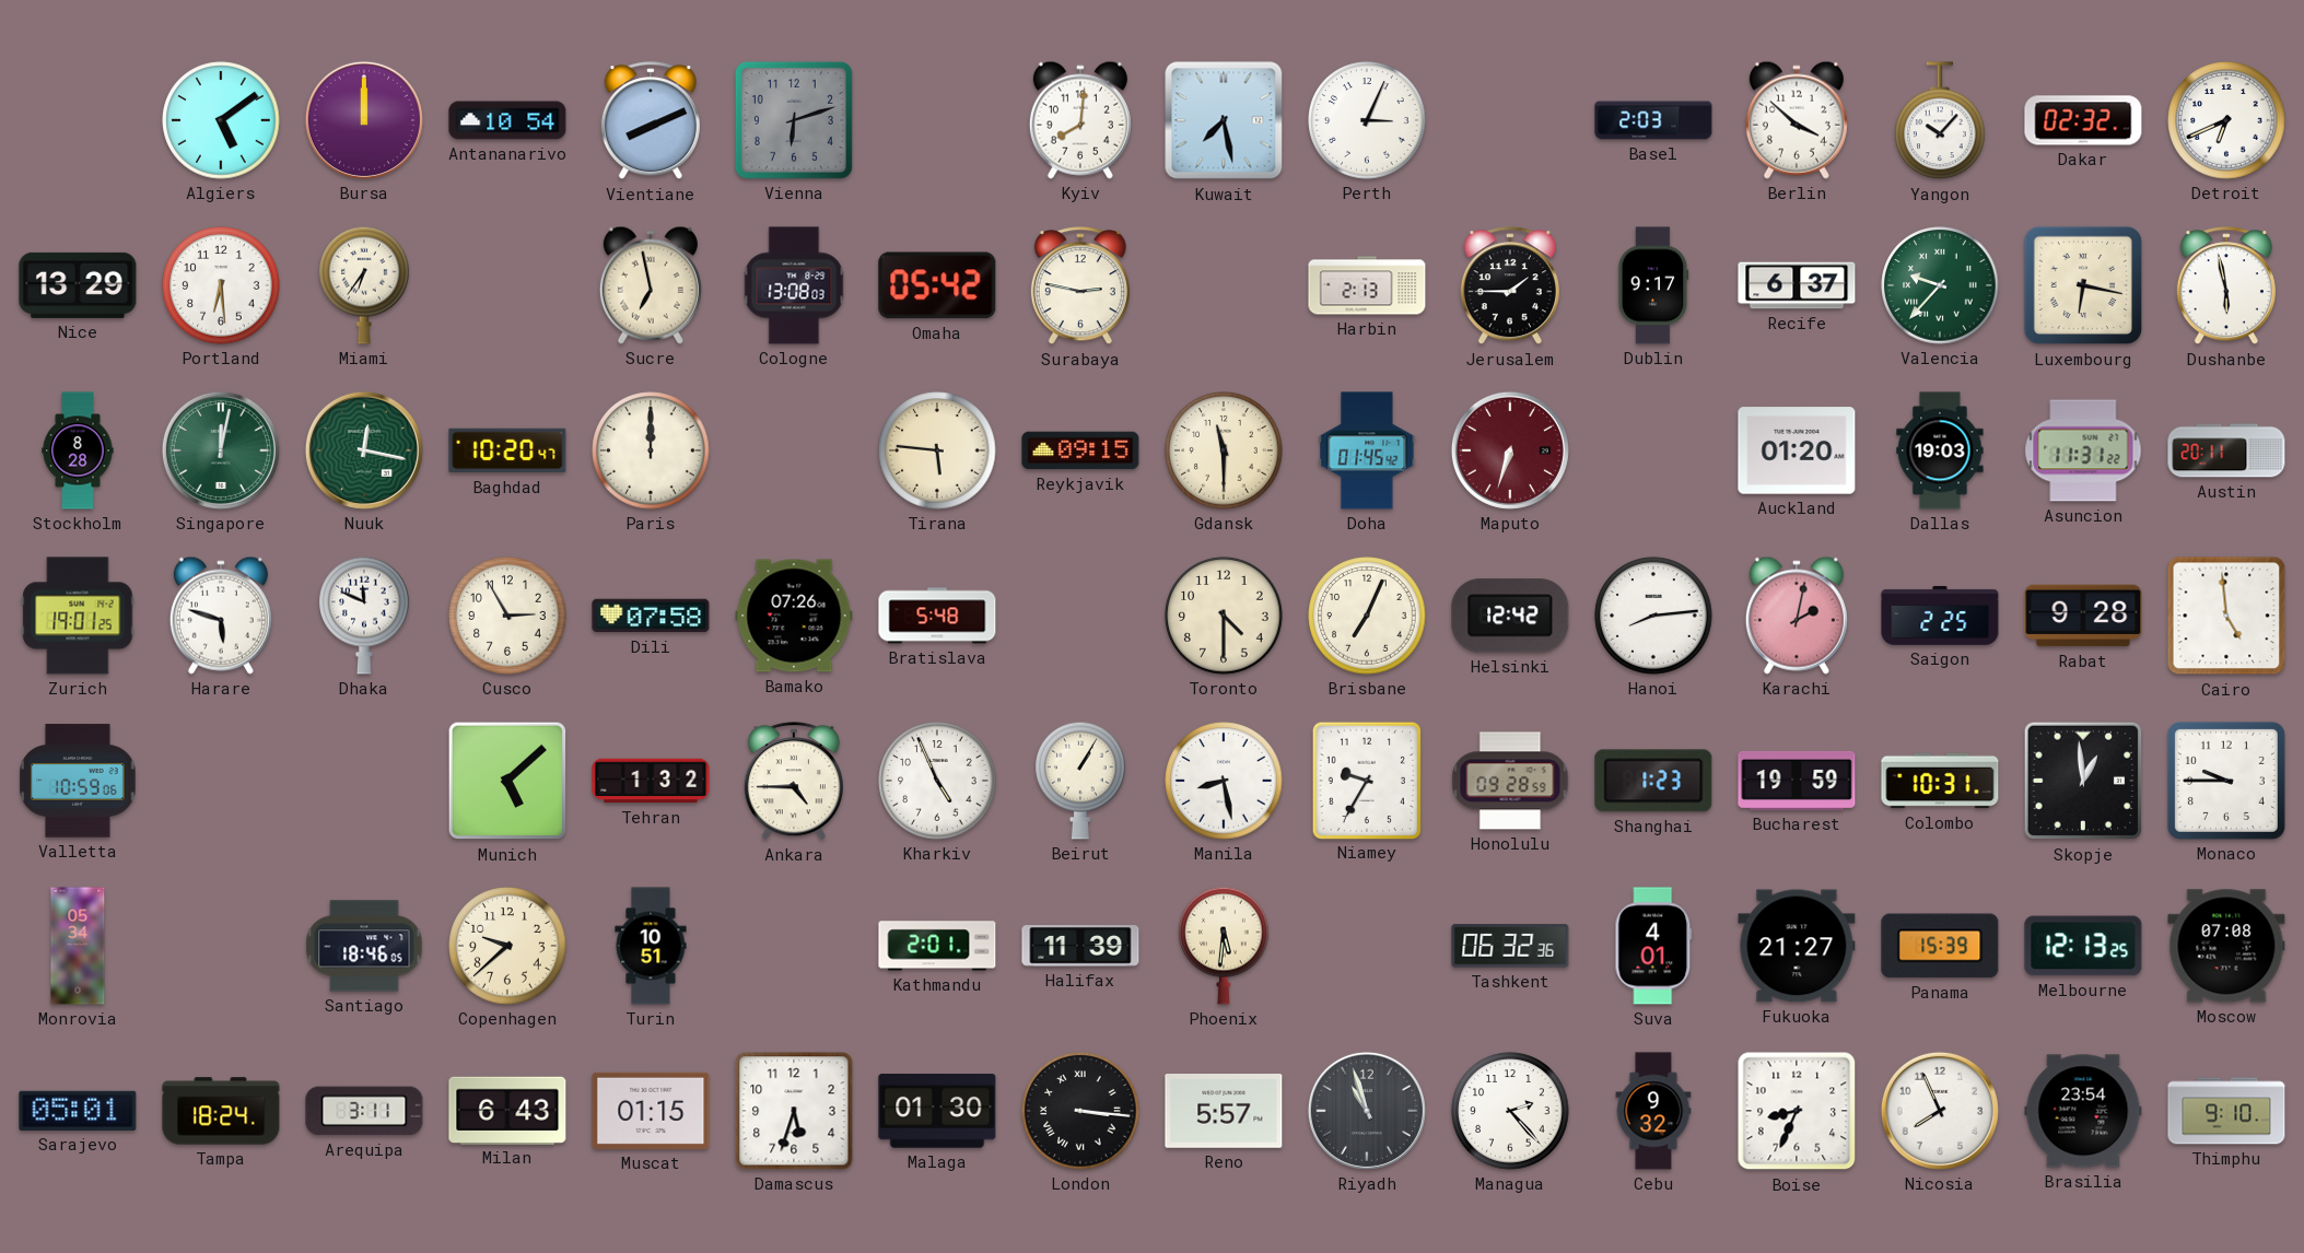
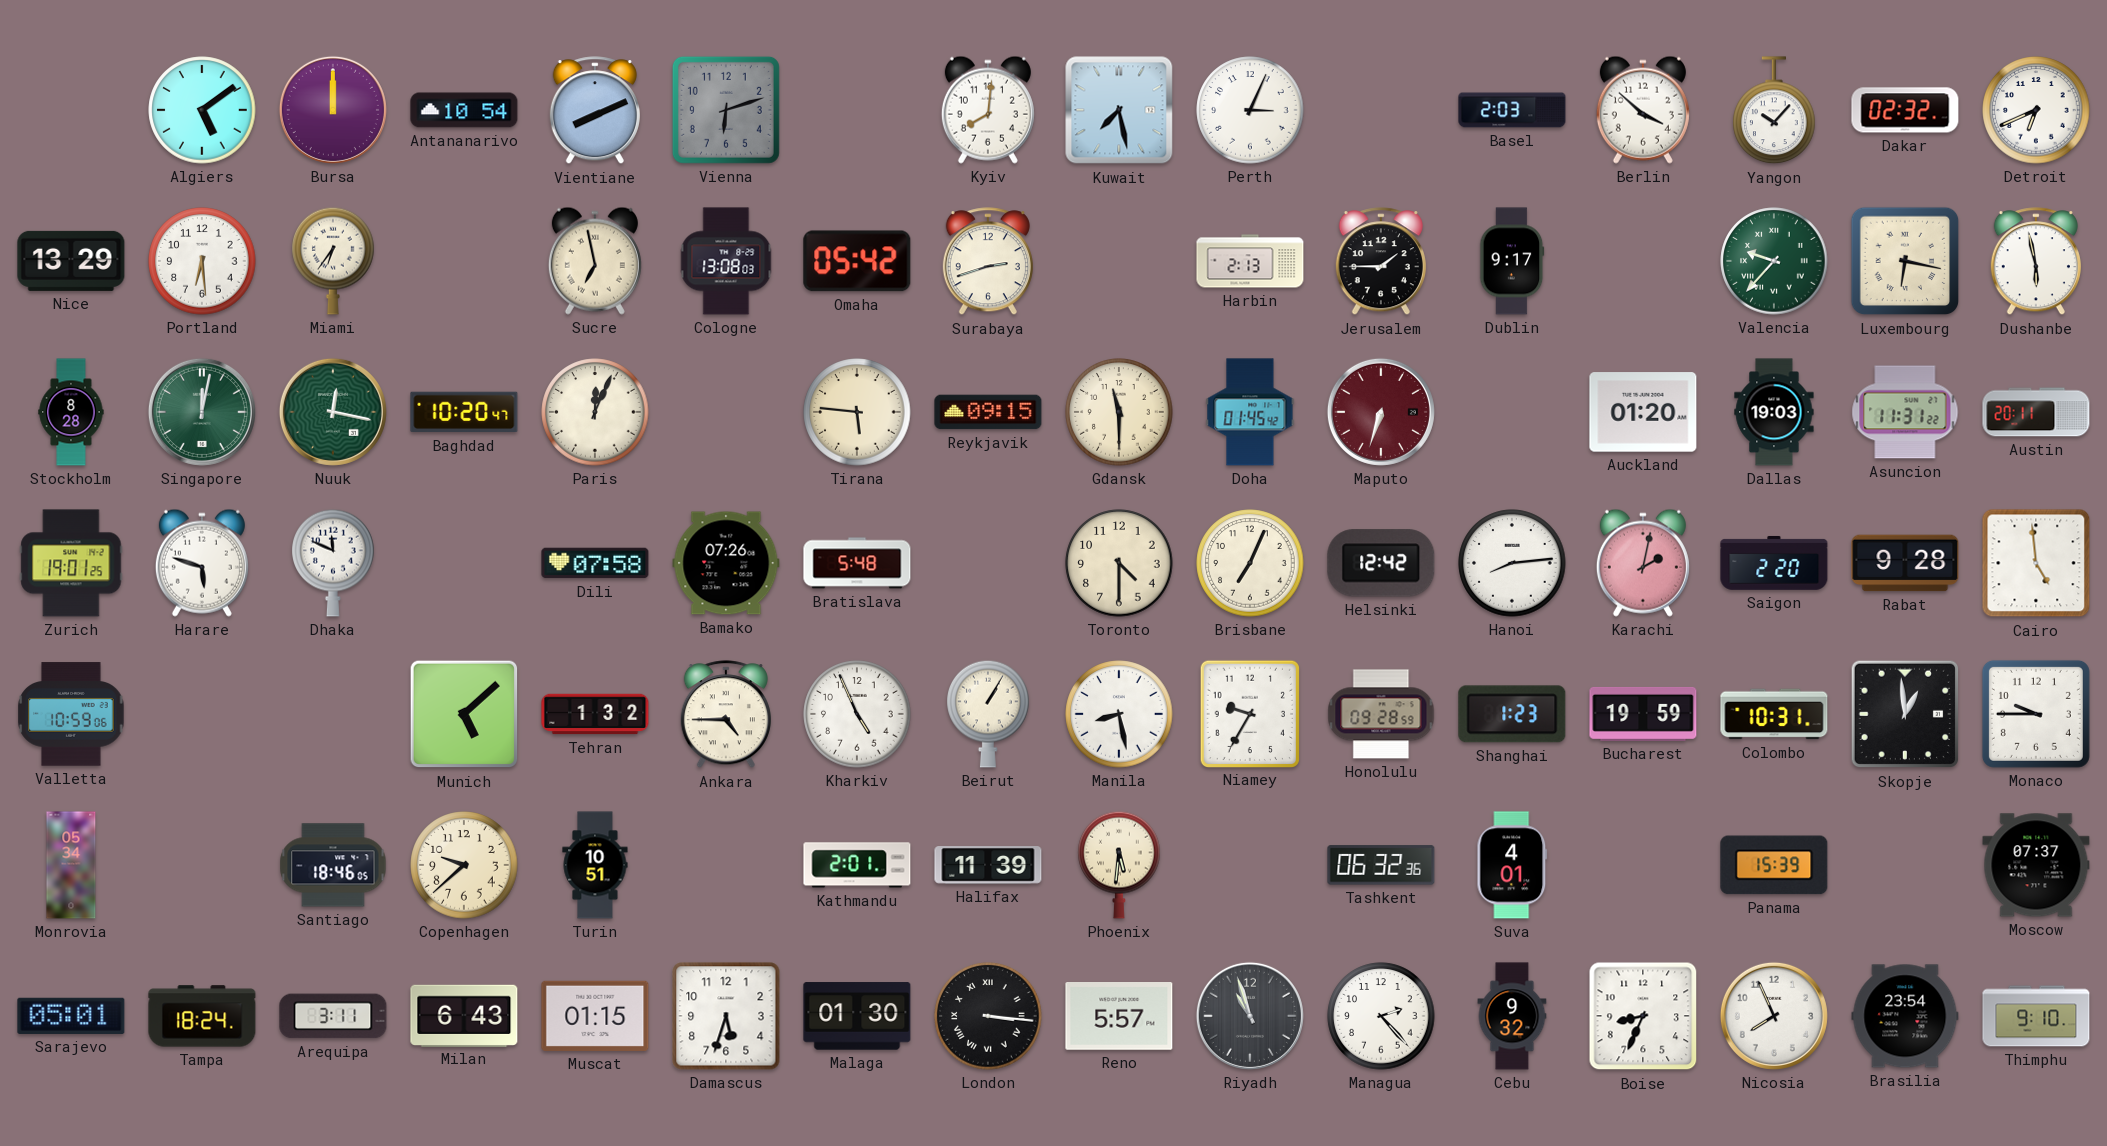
Surabaya: 2:47 -> 2:42 (988, 262)
Recife: 6:37 -> none (1797, 285)
Paris: 12:00 -> 12:04 (595, 412)
Cusco: 2:55 -> none (507, 616)
Saigon: 2:25 -> 2:20 (1774, 563)
Fukuoka: 21:27 -> none (1797, 946)
Melbourne: 12:13 -> none (2083, 946)
Moscow: 07:08 -> 07:37 (2036, 865)
